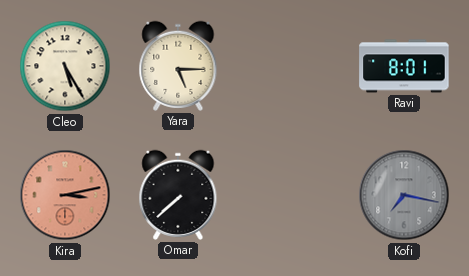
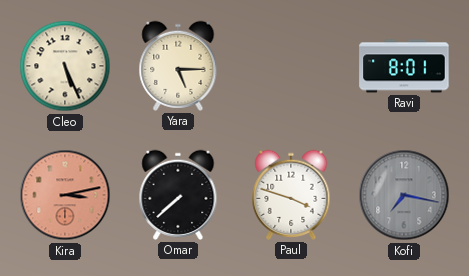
Cleo: 5:25 -> 5:26 (65, 66)
Paul: none -> 3:48 (291, 195)
